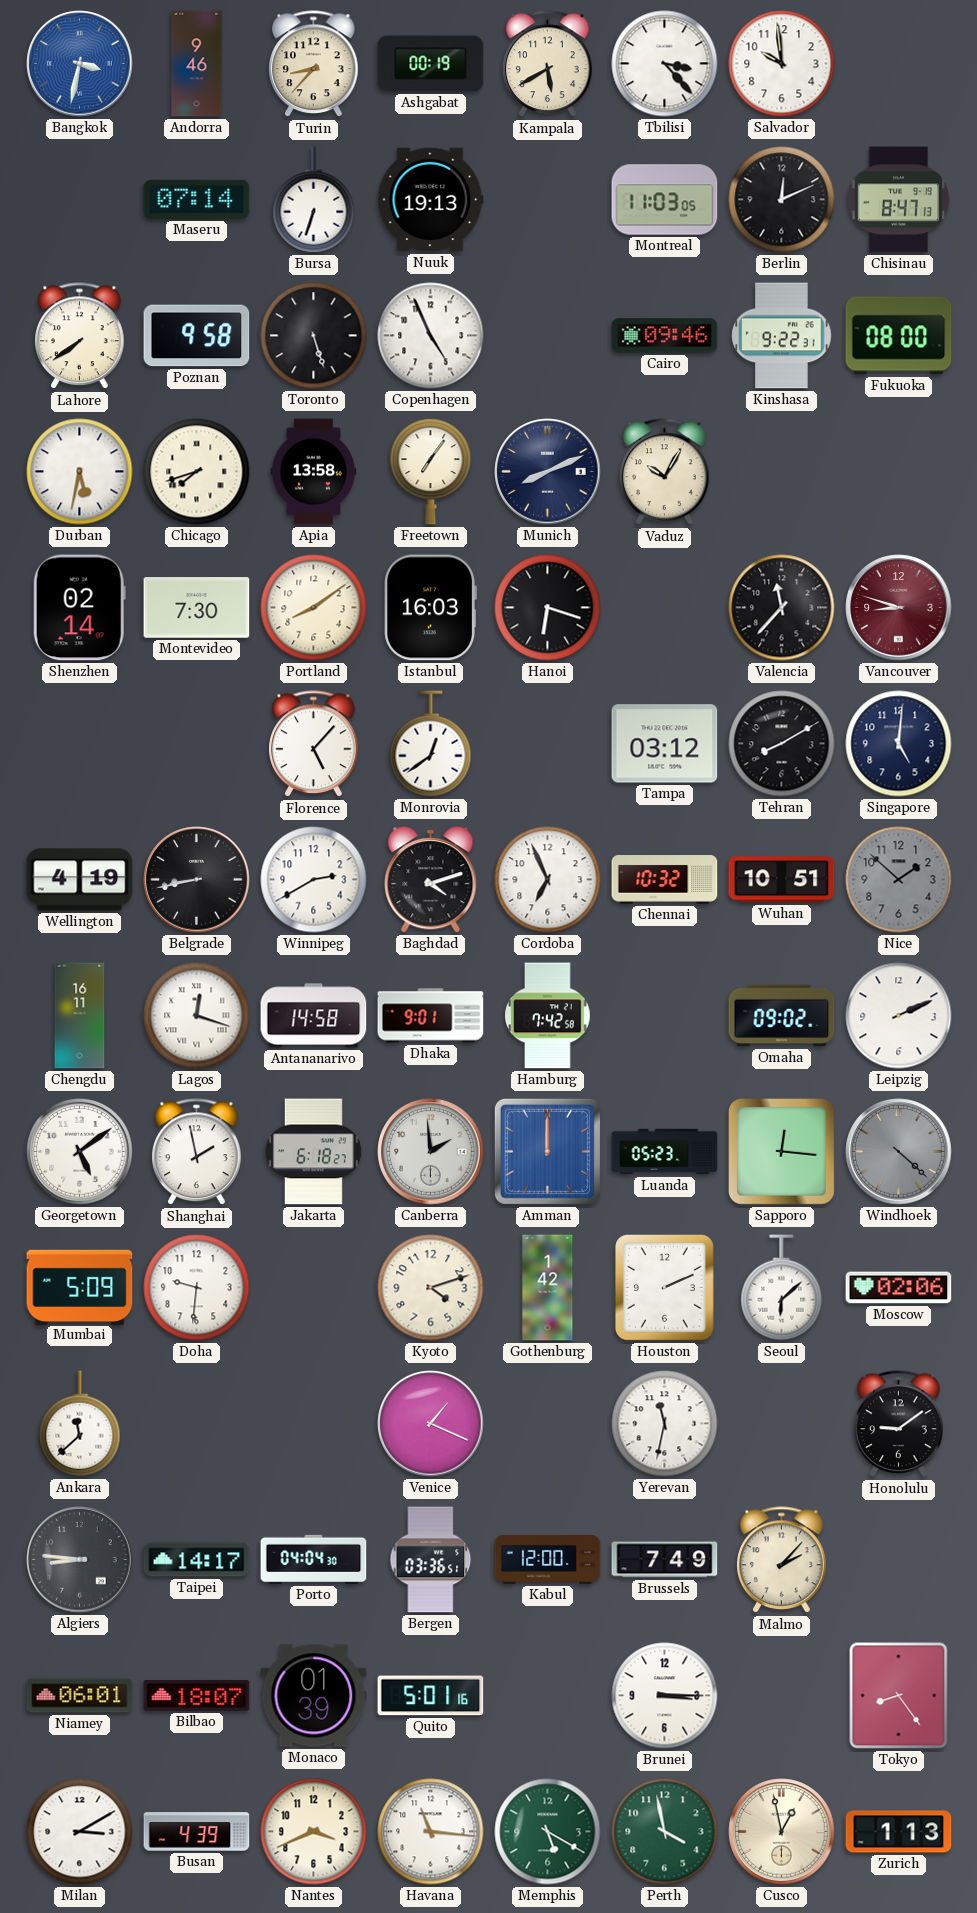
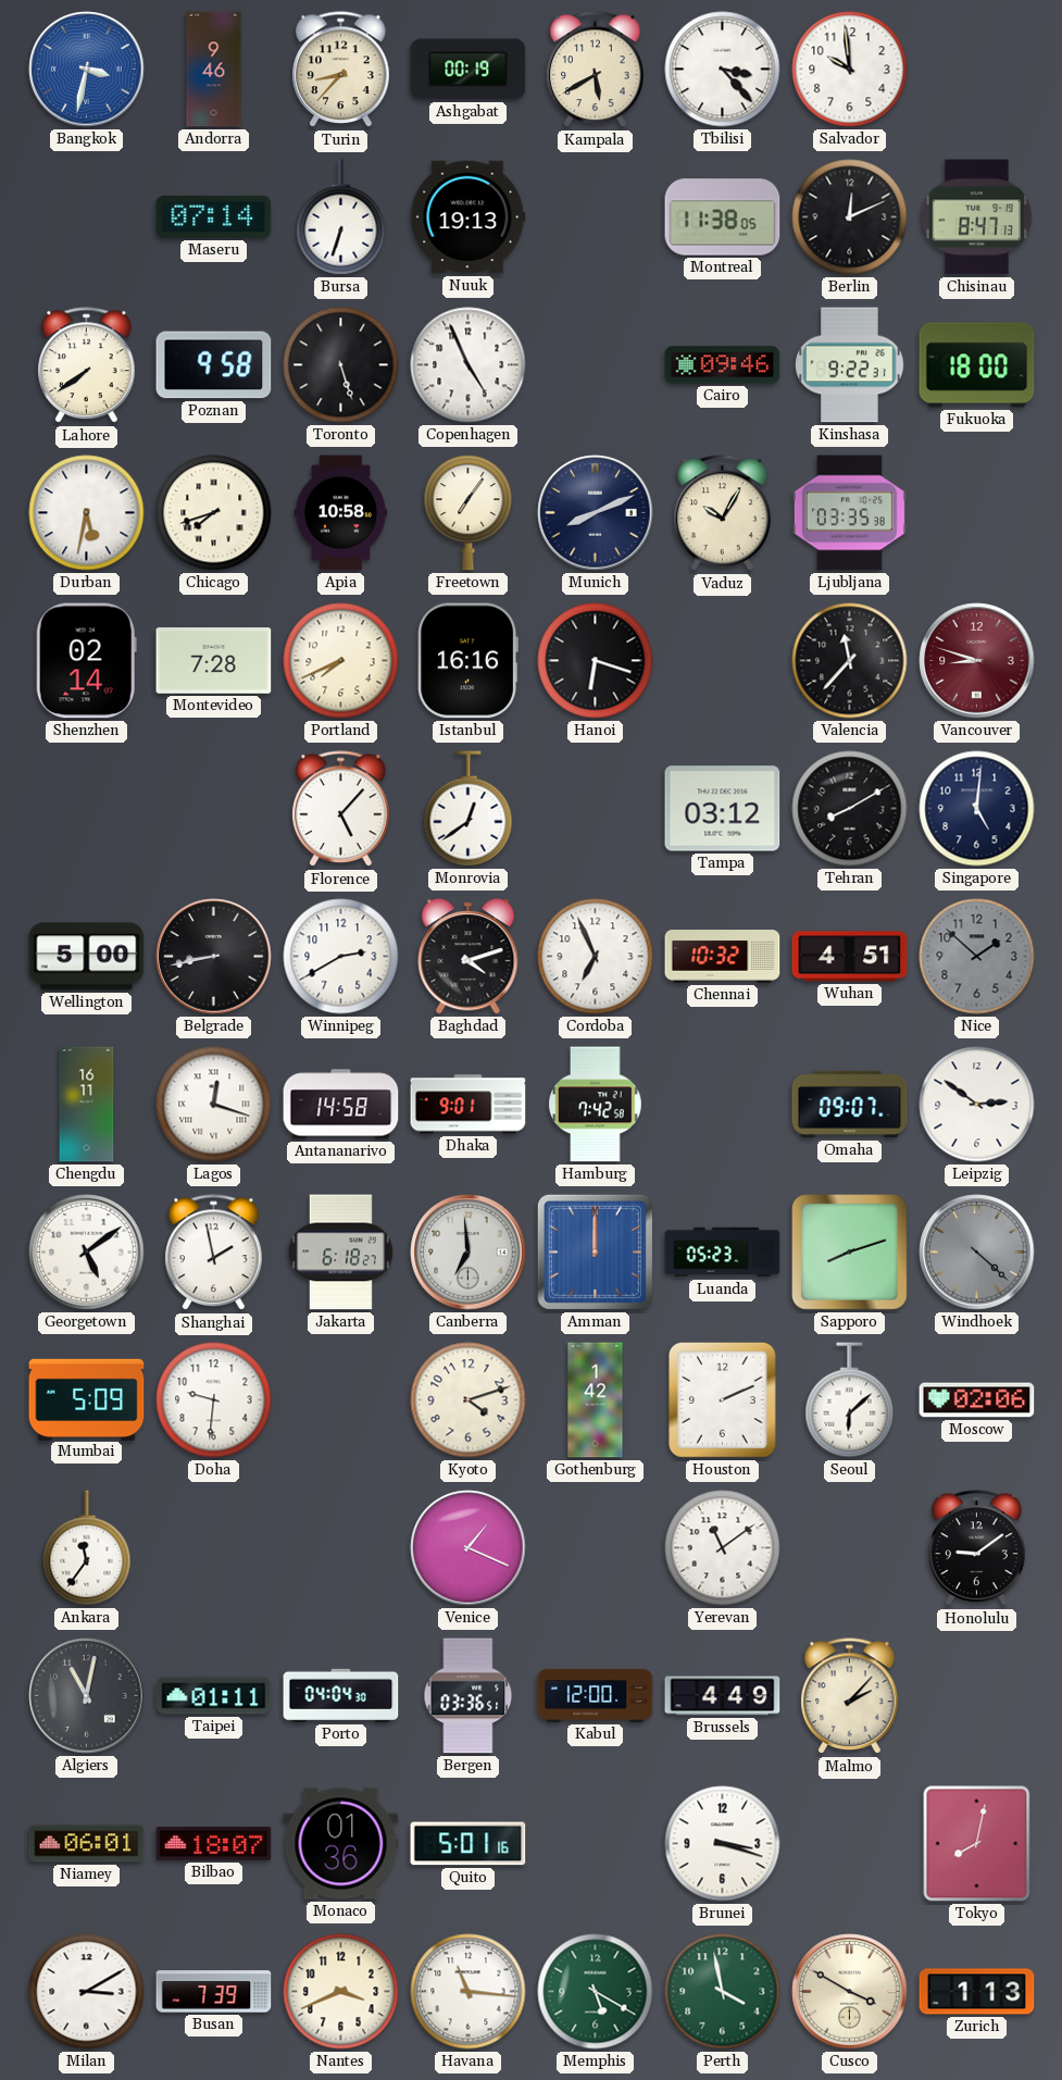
Montreal: 11:03 -> 11:38 (723, 217)
Fukuoka: 08:00 -> 18:00 (977, 365)
Apia: 13:58 -> 10:58 (341, 513)
Ljubljana: none -> 03:35 (849, 513)
Montevideo: 7:30 -> 7:28 (214, 661)
Portland: 8:09 -> 7:41 (341, 661)
Istanbul: 16:03 -> 16:16 (467, 661)
Wellington: 4:19 -> 5:00 (87, 957)
Wuhan: 10:51 -> 4:51 (850, 957)
Omaha: 09:02 -> 09:07 (850, 1105)
Leipzig: 2:11 -> 2:51 (977, 1105)
Canberra: 1:59 -> 6:59 (468, 1253)
Sapporo: 12:16 -> 8:12 (850, 1253)
Ankara: 11:38 -> 11:36 (87, 1548)
Yerevan: 11:32 -> 11:09 (723, 1548)
Algiers: 8:46 -> 11:02 (87, 1696)
Taipei: 14:17 -> 01:11 (214, 1696)
Brussels: 7:49 -> 4:49 (723, 1696)
Monaco: 01:39 -> 01:36 (341, 1844)
Brunei: 3:15 -> 3:18 (723, 1844)
Tokyo: 8:24 -> 8:02 (977, 1844)
Busan: 4:39 -> 7:39 (214, 1992)
Cusco: 12:58 -> 3:50 (850, 1992)
